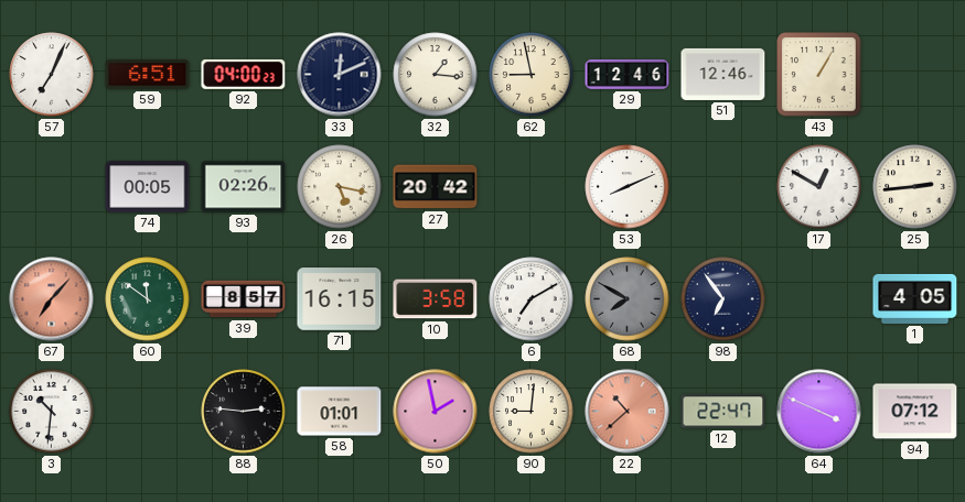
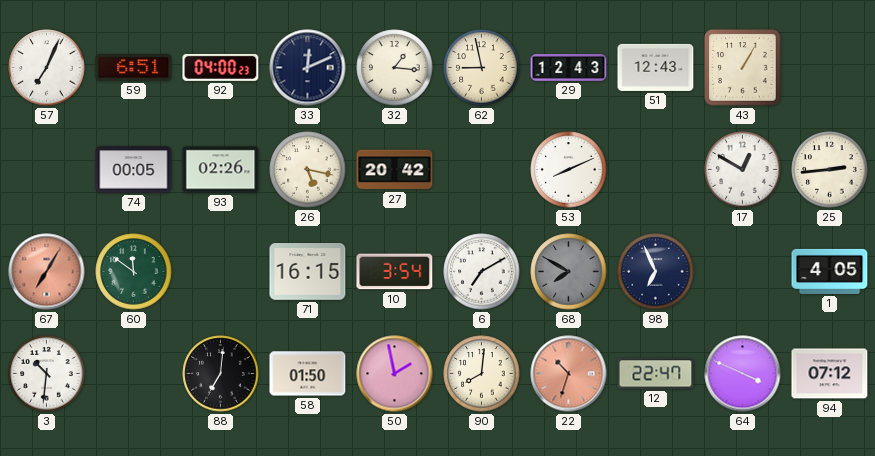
29: 12:46 -> 12:43 (569, 68)
51: 12:46 -> 12:43 (656, 67)
67: 7:07 -> 7:05 (47, 272)
39: 8:57 -> none (244, 299)
10: 3:58 -> 3:54 (395, 272)
98: 6:54 -> 6:56 (656, 272)
88: 2:46 -> 7:01 (221, 374)
58: 01:01 -> 01:50 (308, 374)
90: 9:01 -> 8:01 (482, 374)
22: 10:38 -> 10:33 (569, 374)
